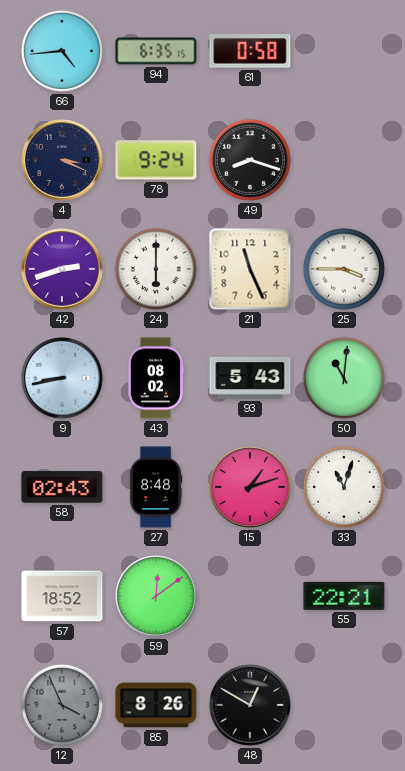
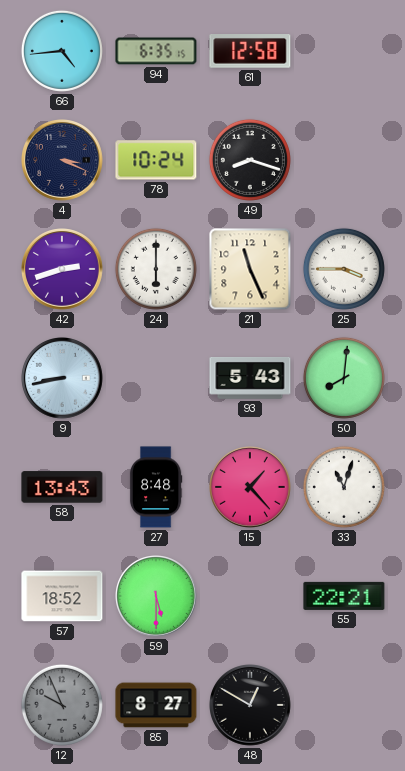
61: 0:58 -> 12:58 (250, 52)
78: 9:24 -> 10:24 (156, 160)
43: 08:02 -> none (155, 378)
50: 11:01 -> 8:01 (344, 378)
58: 02:43 -> 13:43 (62, 487)
15: 1:12 -> 1:23 (251, 488)
59: 12:09 -> 5:30 (157, 597)
12: 3:56 -> 9:56 (62, 705)
85: 8:26 -> 8:27 (156, 705)
